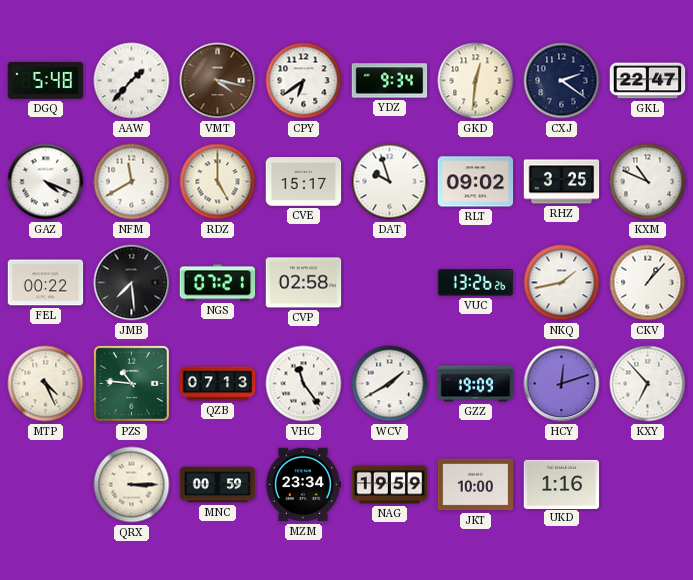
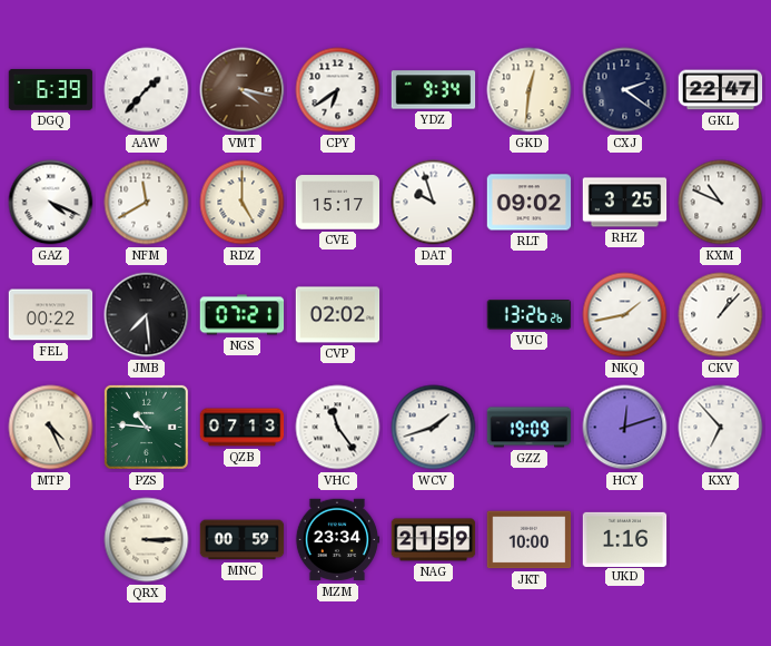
DGQ: 5:48 -> 6:39 (51, 89)
CVP: 02:58 -> 02:02 (338, 315)
WCV: 1:40 -> 1:42 (434, 428)
NAG: 19:59 -> 21:59 (434, 540)
